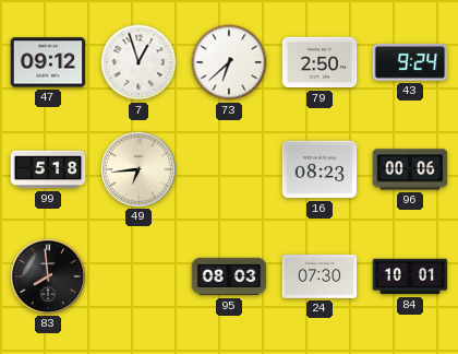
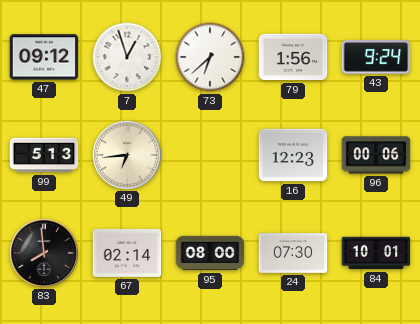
79: 2:50 -> 1:56 (293, 57)
99: 5:18 -> 5:13 (44, 155)
16: 08:23 -> 12:23 (293, 155)
67: none -> 02:14 (127, 253)
95: 08:03 -> 08:00 (210, 253)
